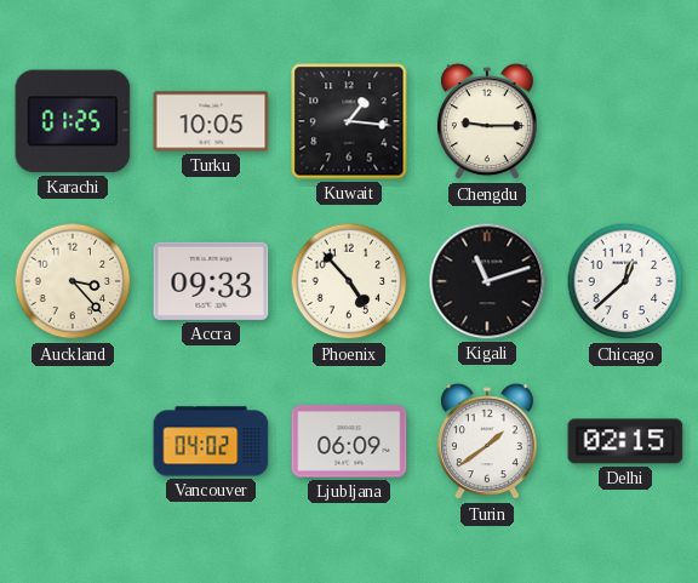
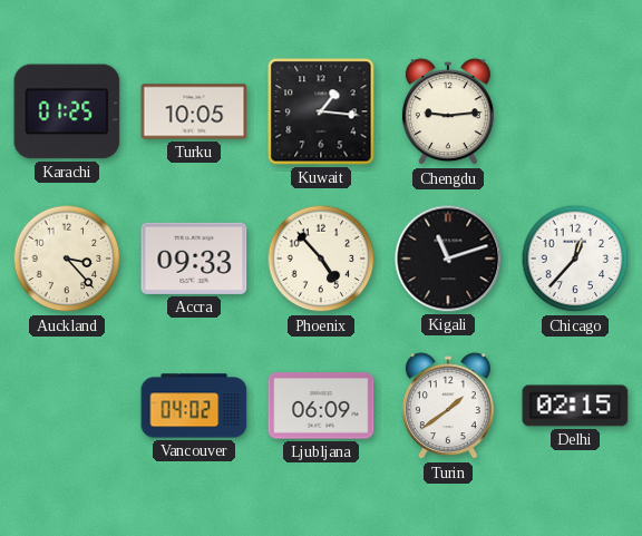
Chengdu: 9:15 -> 9:14 (448, 113)
Chicago: 12:38 -> 12:37 (575, 259)
